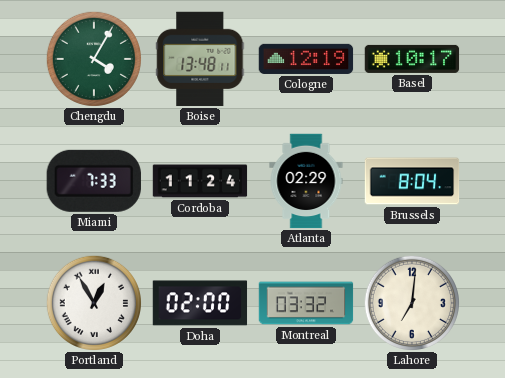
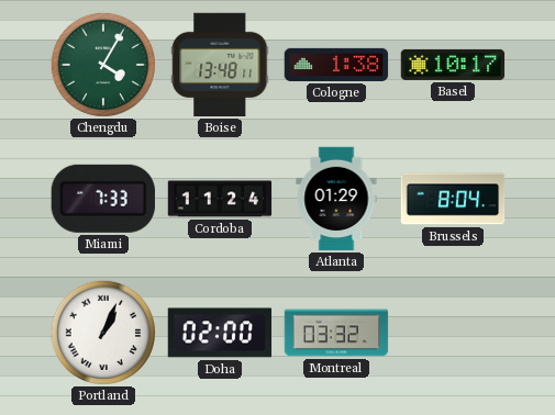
Cologne: 12:19 -> 1:38 (336, 65)
Atlanta: 02:29 -> 01:29 (336, 199)
Portland: 12:55 -> 1:04 (103, 333)
Lahore: 7:01 -> none (412, 303)
